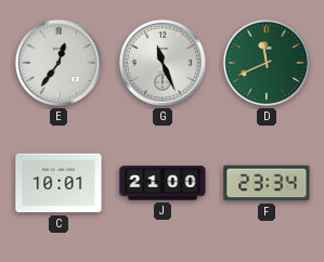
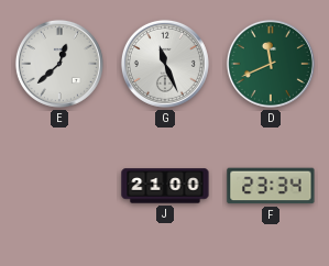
E: 12:36 -> 12:38 (59, 64)
C: 10:01 -> none (59, 183)
